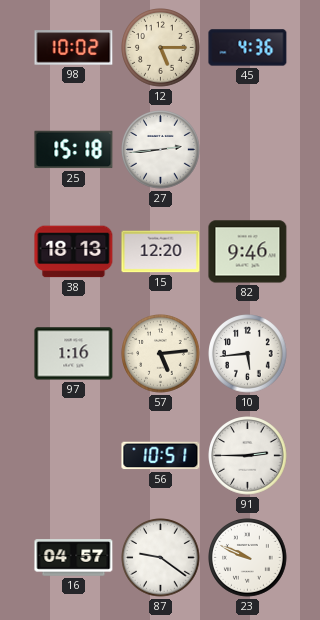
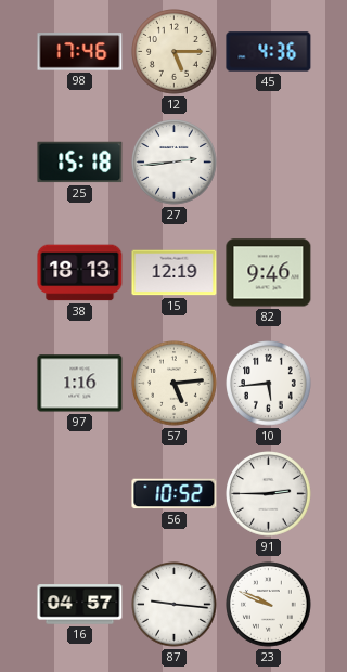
98: 10:02 -> 17:46 (80, 52)
15: 12:20 -> 12:19 (175, 273)
56: 10:51 -> 10:52 (175, 494)
87: 9:21 -> 9:16 (175, 605)
